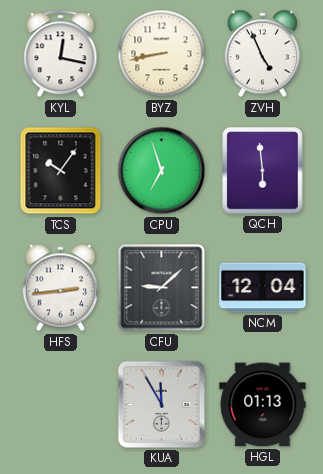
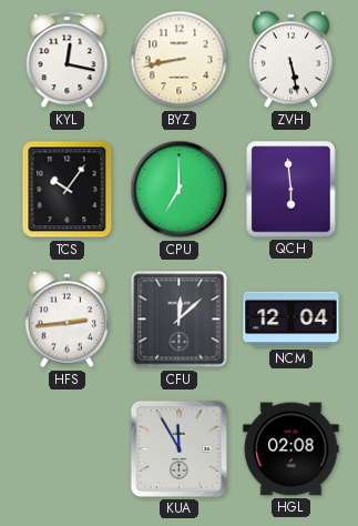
ZVH: 4:56 -> 5:28 (290, 60)
CPU: 6:57 -> 7:00 (180, 190)
CFU: 9:08 -> 12:08 (180, 320)
HGL: 01:13 -> 02:08 (291, 449)
